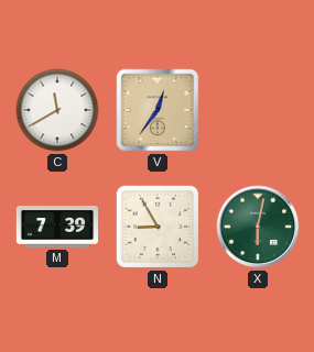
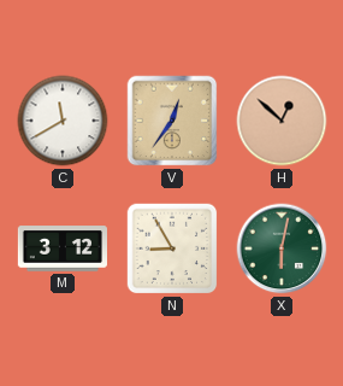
H: none -> 12:52 (282, 121)
M: 7:39 -> 3:12 (61, 248)
